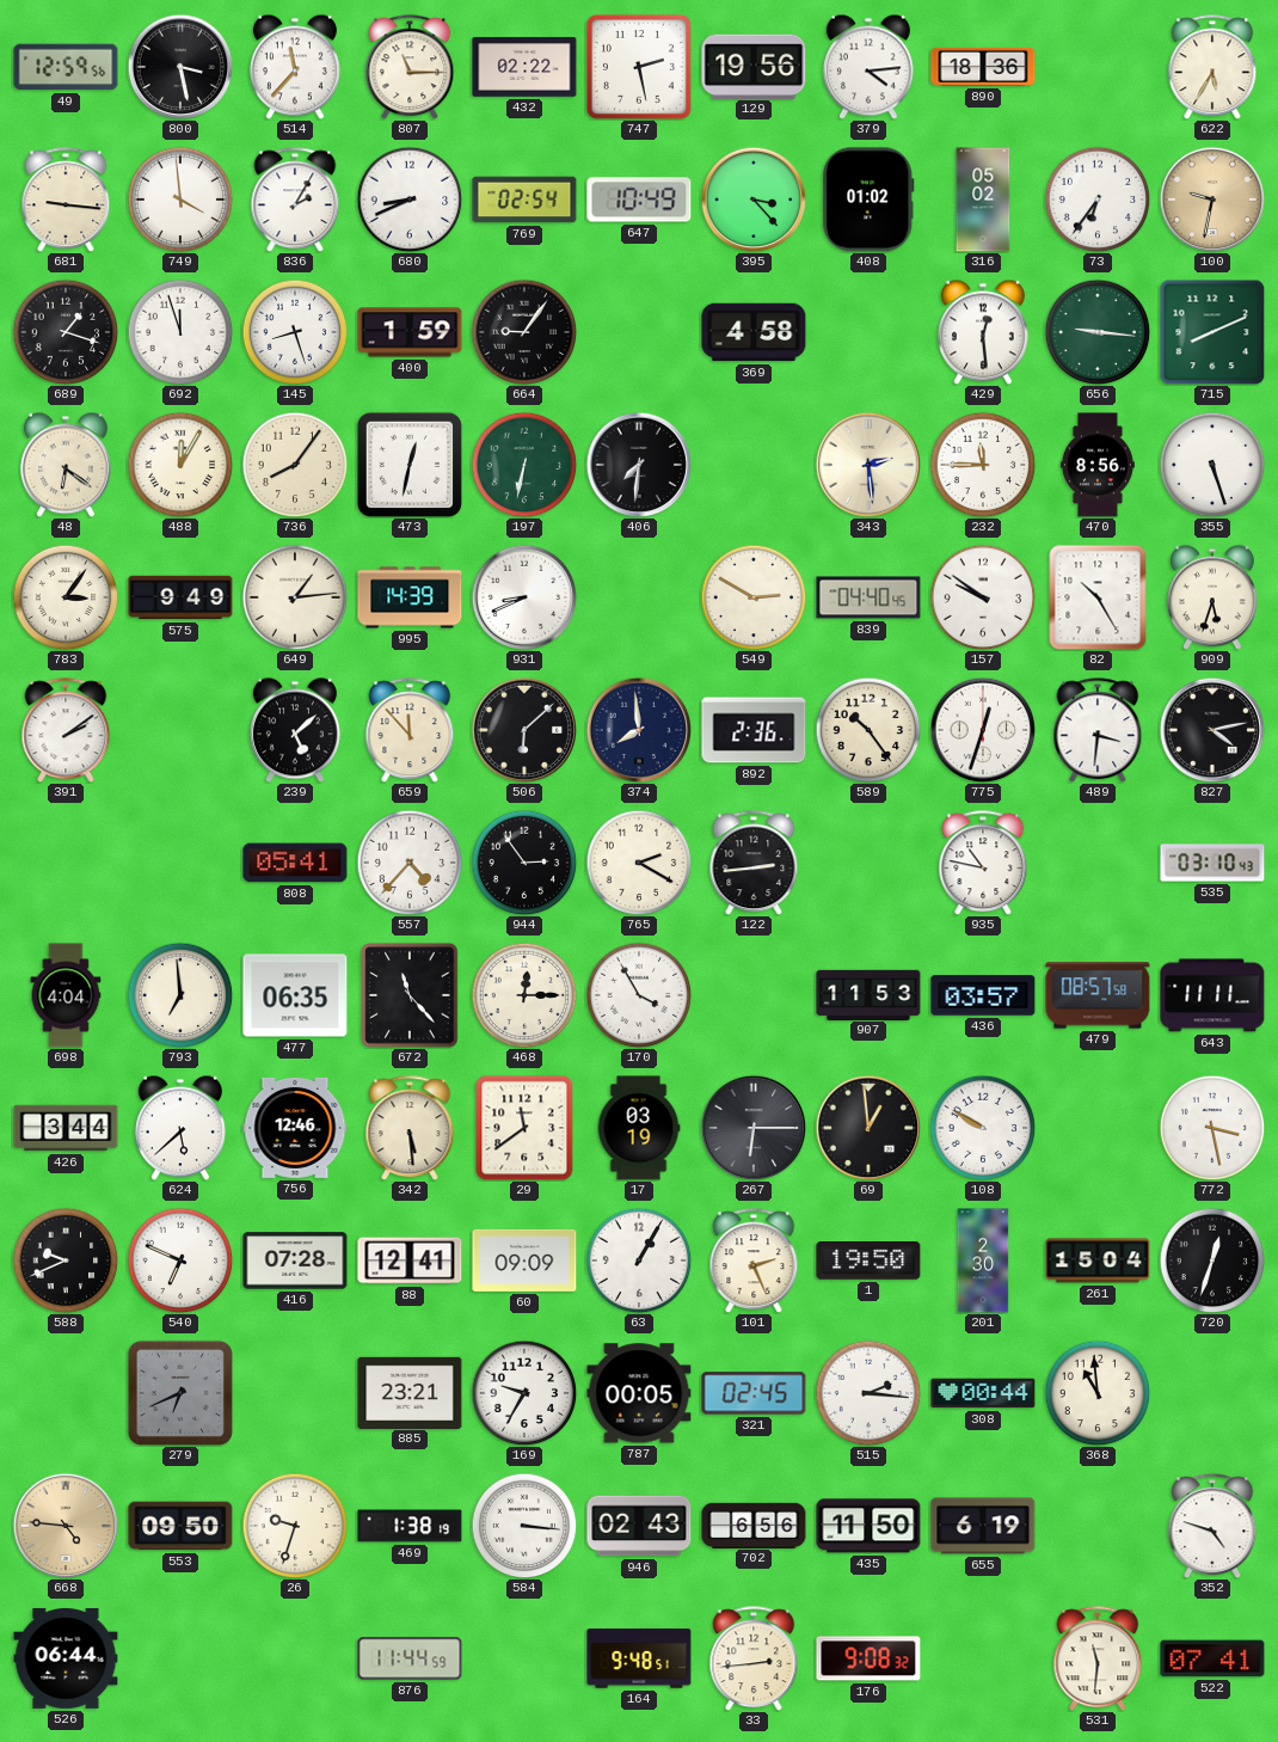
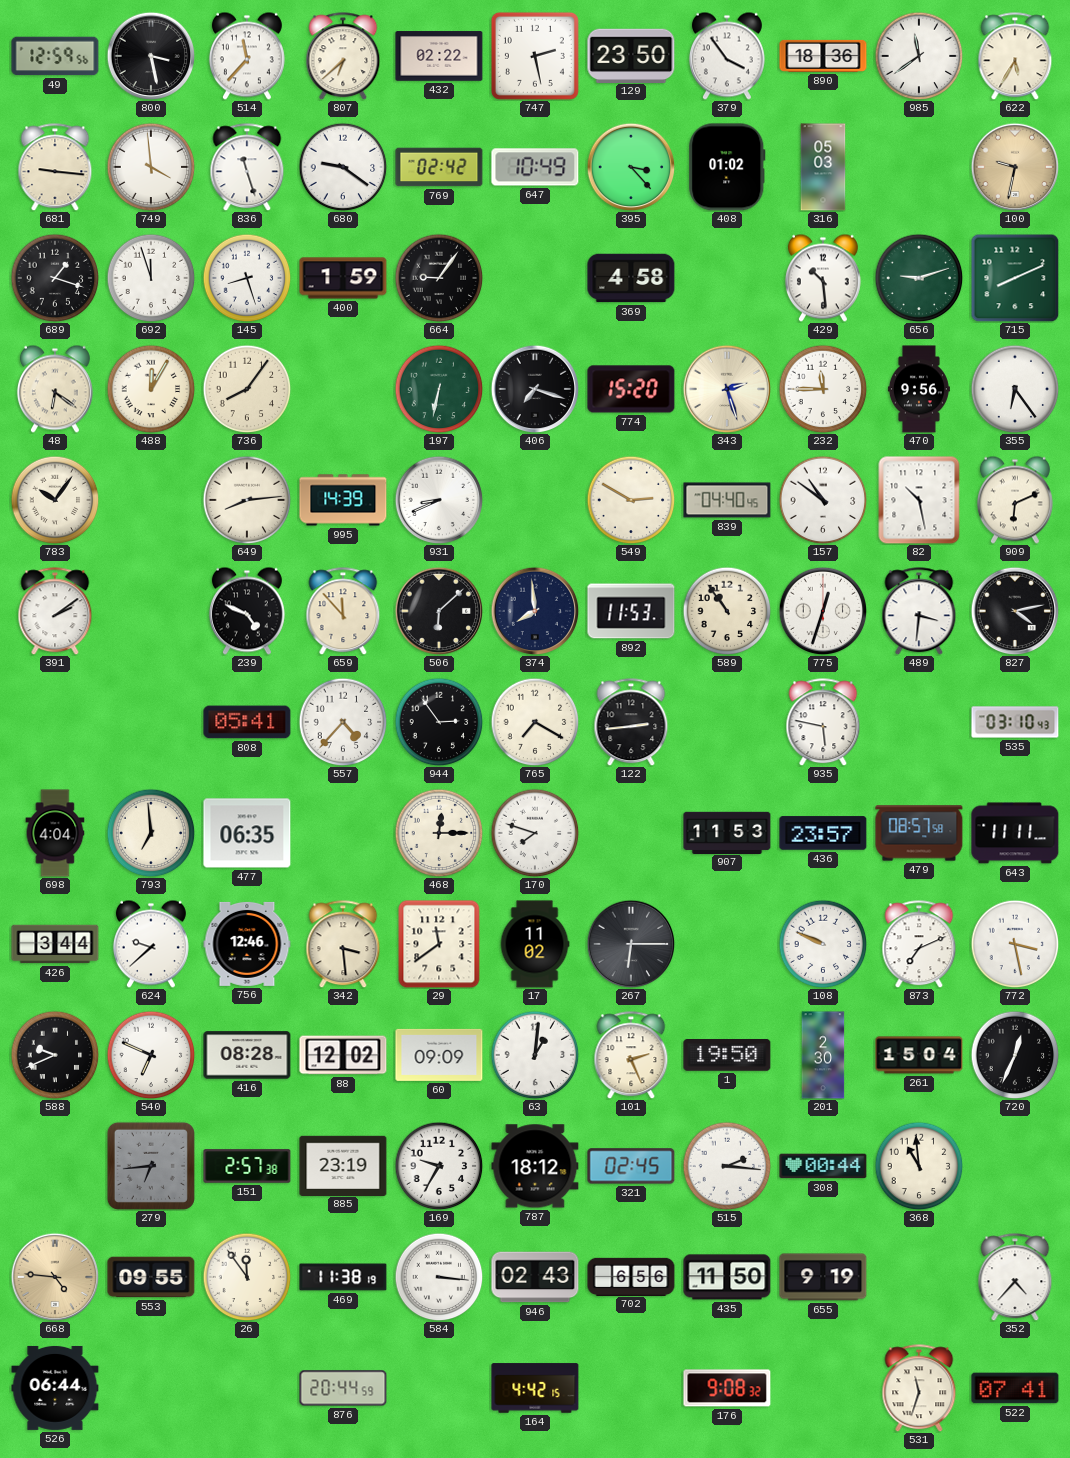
807: 11:15 -> 6:38 (343, 56)
129: 19:56 -> 23:50 (631, 55)
379: 4:14 -> 3:54 (727, 56)
985: none -> 11:39 (919, 56)
836: 2:05 -> 11:27 (247, 167)
680: 8:41 -> 9:21 (343, 167)
769: 02:54 -> 02:42 (439, 167)
316: 05:02 -> 05:03 (823, 167)
73: 6:36 -> none (1098, 200)
429: 12:29 -> 10:29 (823, 278)
656: 9:16 -> 9:12 (919, 278)
473: 12:32 -> none (410, 465)
406: 7:31 -> 7:18 (535, 389)
774: none -> 15:20 (631, 389)
343: 2:29 -> 2:27 (727, 389)
470: 8:56 -> 9:56 (919, 389)
355: 5:27 -> 6:24 (1015, 389)
783: 3:06 -> 10:06 (55, 500)
575: 9:49 -> none (180, 597)
649: 1:14 -> 8:14 (247, 500)
157: 9:51 -> 10:51 (823, 500)
82: 10:25 -> 10:28 (919, 500)
909: 5:33 -> 6:11 (1015, 500)
239: 5:08 -> 4:49 (247, 611)
892: 2:36 -> 11:53 (631, 611)
589: 10:24 -> 10:54 (727, 611)
765: 2:20 -> 7:20 (535, 722)
935: 10:47 -> 5:47 (823, 722)
672: 11:23 -> none (410, 995)
170: 3:55 -> 7:48 (535, 833)
436: 03:57 -> 23:57 (823, 833)
624: 5:38 -> 9:38 (151, 944)
342: 5:29 -> 3:29 (343, 944)
17: 03:19 -> 11:02 (535, 944)
69: 12:59 -> none (868, 1128)
108: 9:50 -> 9:49 (823, 944)
873: none -> 7:11 (919, 944)
416: 07:28 -> 08:28 (247, 1055)
88: 12:41 -> 12:02 (343, 1055)
63: 1:05 -> 1:01 (535, 1055)
720: 12:33 -> 12:34 (1015, 1055)
279: 6:41 -> 6:44 (151, 1166)
151: none -> 2:57 (247, 1166)
885: 23:21 -> 23:19 (343, 1165)
787: 00:05 -> 18:12 (535, 1166)
553: 09:50 -> 09:55 (151, 1277)
26: 9:33 -> 11:54 (247, 1277)
469: 1:38 -> 11:38 (343, 1277)
655: 6:19 -> 9:19 (823, 1277)
352: 4:48 -> 4:37 (1015, 1277)
876: 11:44 -> 20:44 (343, 1388)
164: 9:48 -> 4:42 (535, 1388)
33: 2:44 -> none (754, 1658)
531: 11:31 -> 11:33 (919, 1388)
